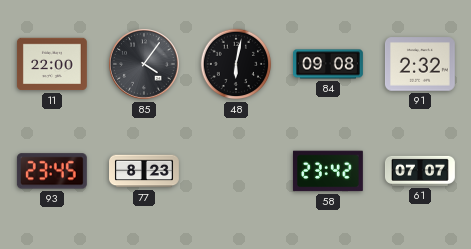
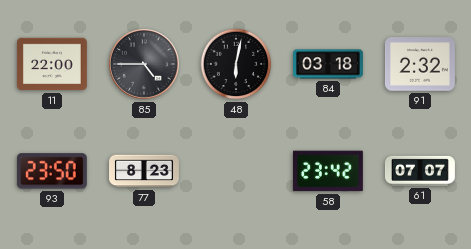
85: 4:06 -> 4:45 (144, 64)
84: 09:08 -> 03:18 (329, 64)
93: 23:45 -> 23:50 (52, 171)
